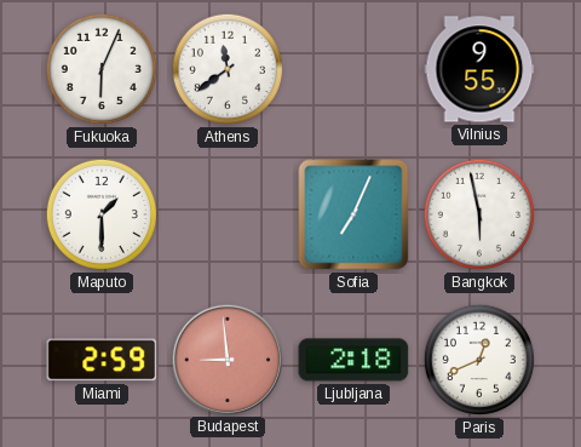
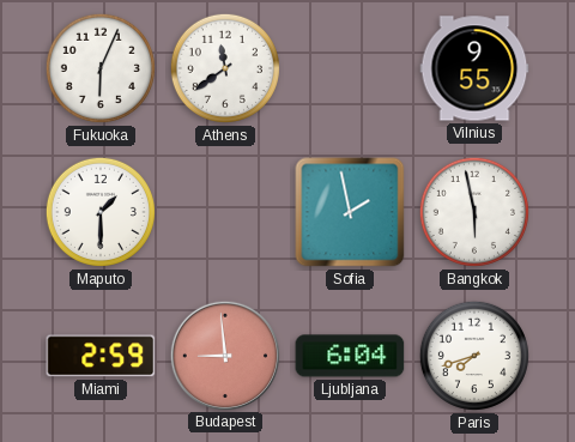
Sofia: 7:04 -> 1:58 (350, 212)
Ljubljana: 2:18 -> 6:04 (350, 356)
Paris: 12:41 -> 7:42 (474, 356)
